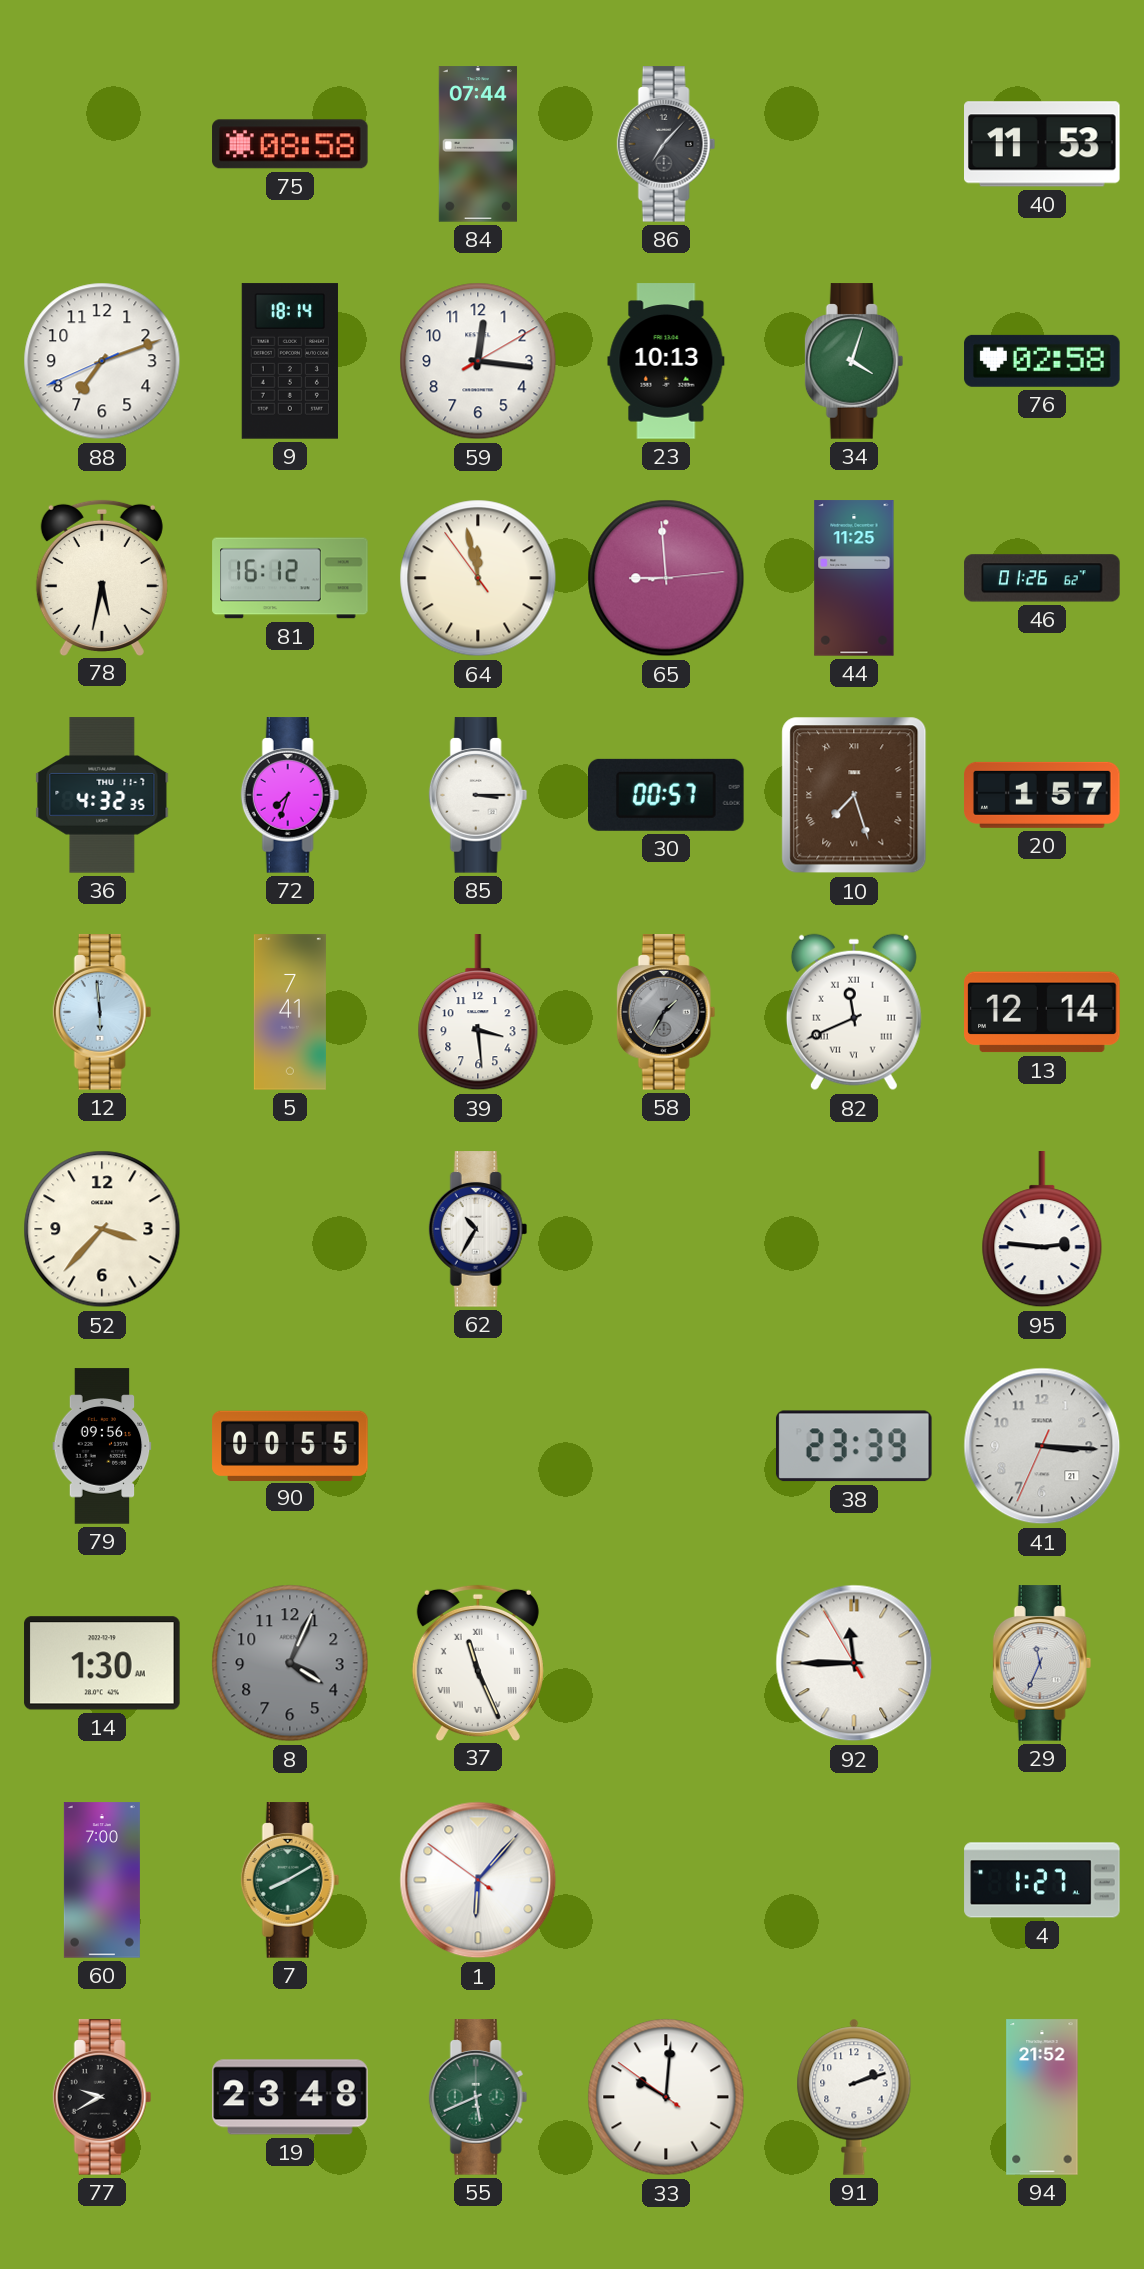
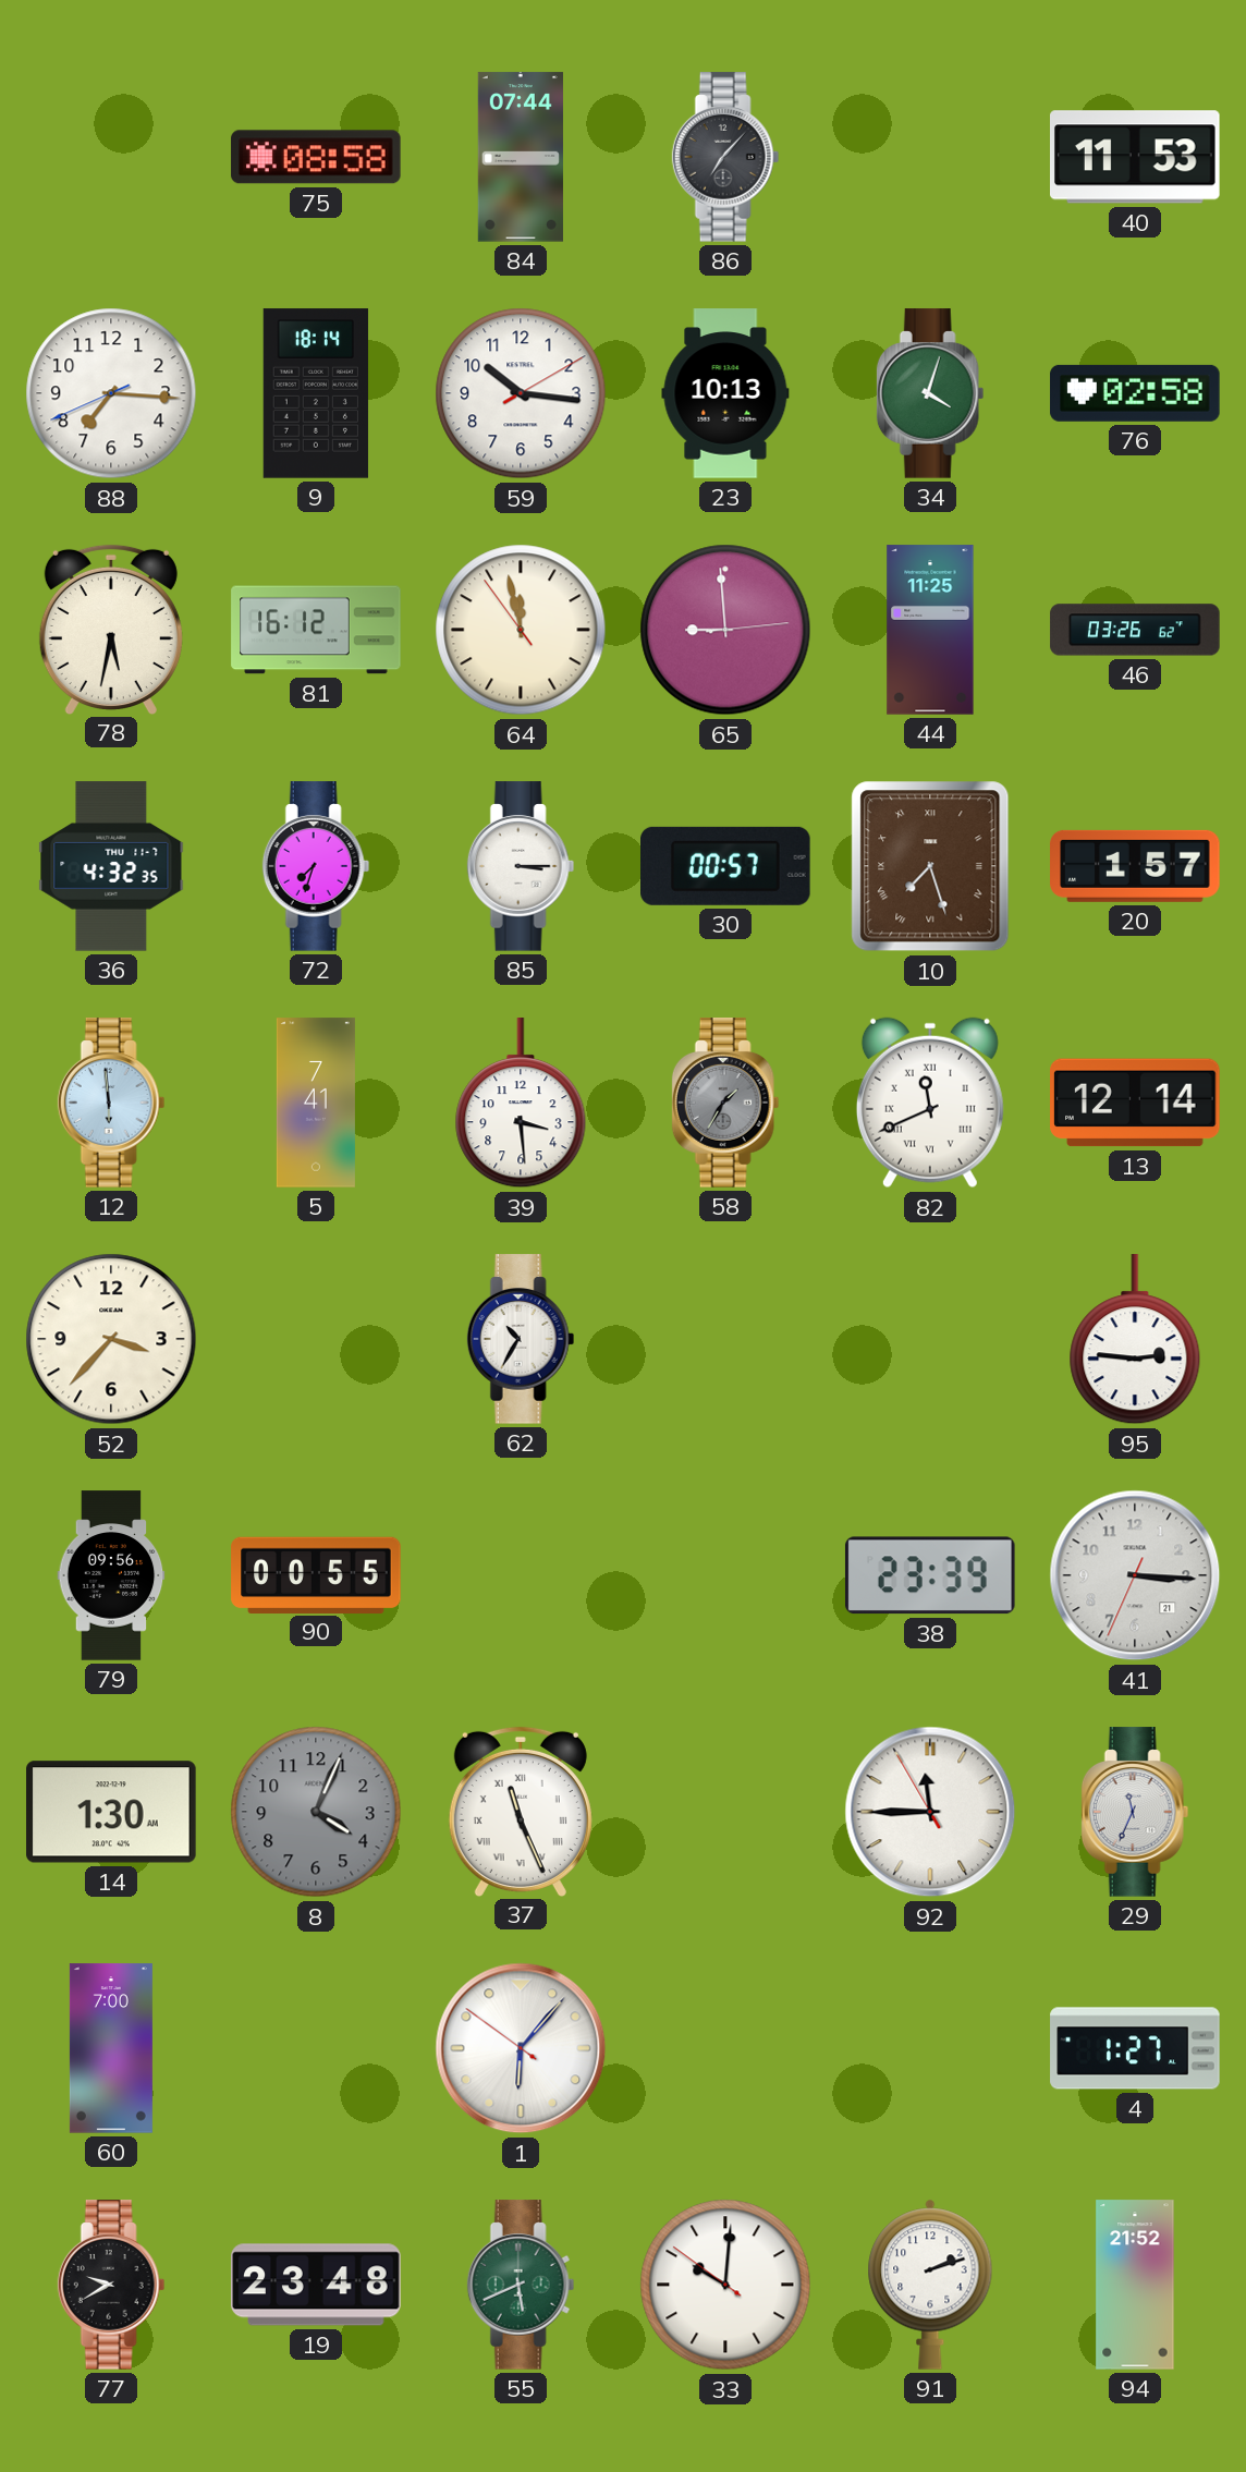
88: 7:11 -> 7:15 (111, 393)
59: 12:16 -> 10:16 (521, 393)
46: 01:26 -> 03:26 (1135, 630)
7: 8:10 -> none (290, 1880)
